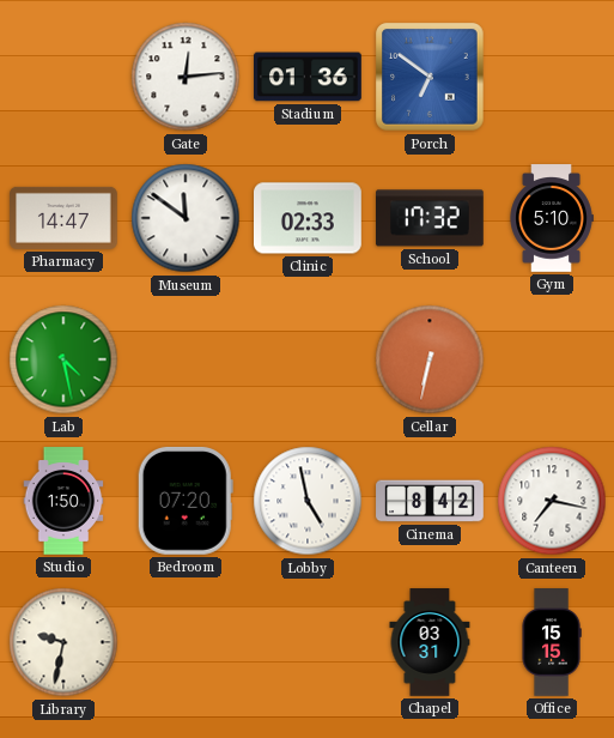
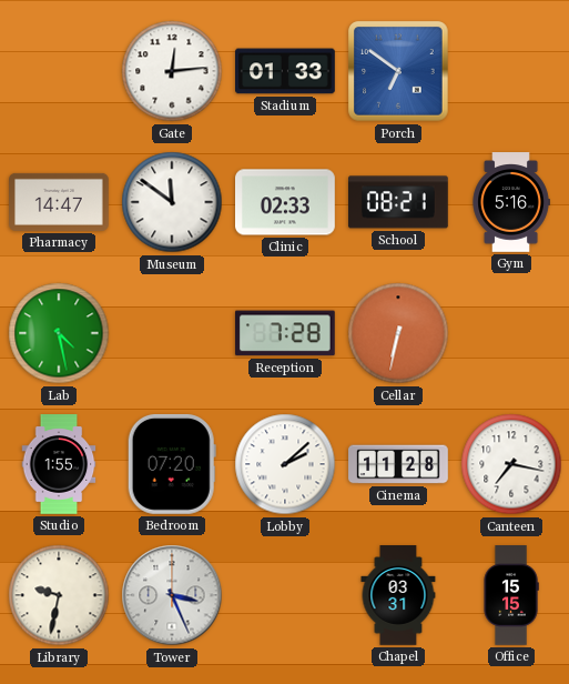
Stadium: 01:36 -> 01:33 (286, 71)
School: 17:32 -> 08:21 (399, 202)
Gym: 5:10 -> 5:16 (511, 202)
Reception: none -> 7:28 (285, 333)
Studio: 1:50 -> 1:55 (59, 464)
Lobby: 4:58 -> 2:08 (285, 464)
Cinema: 8:42 -> 11:28 (398, 464)
Tower: none -> 3:26 (172, 595)
